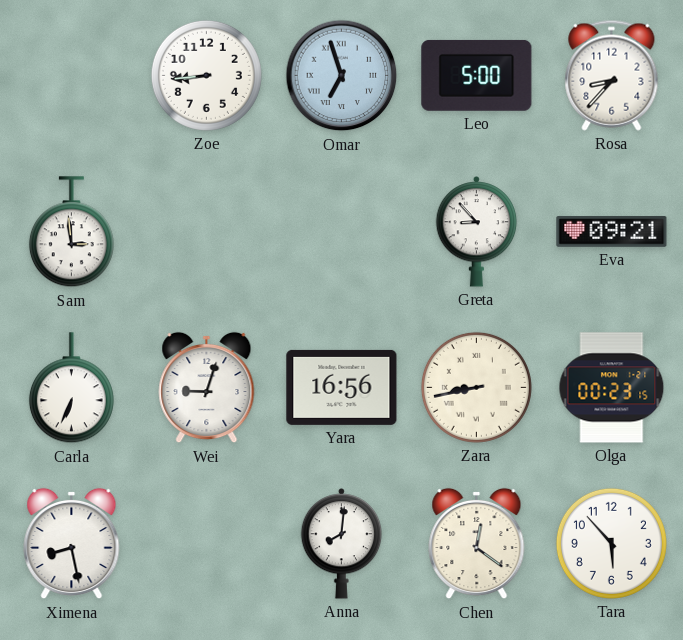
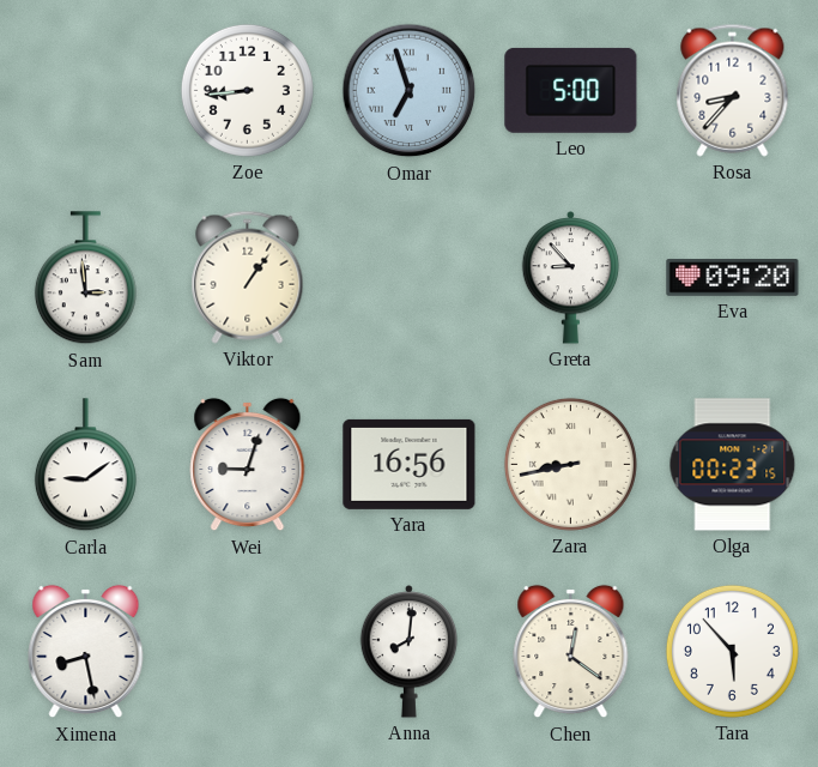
Viktor: none -> 1:06 (248, 277)
Eva: 09:21 -> 09:20 (733, 278)
Carla: 6:34 -> 9:09 (85, 465)
